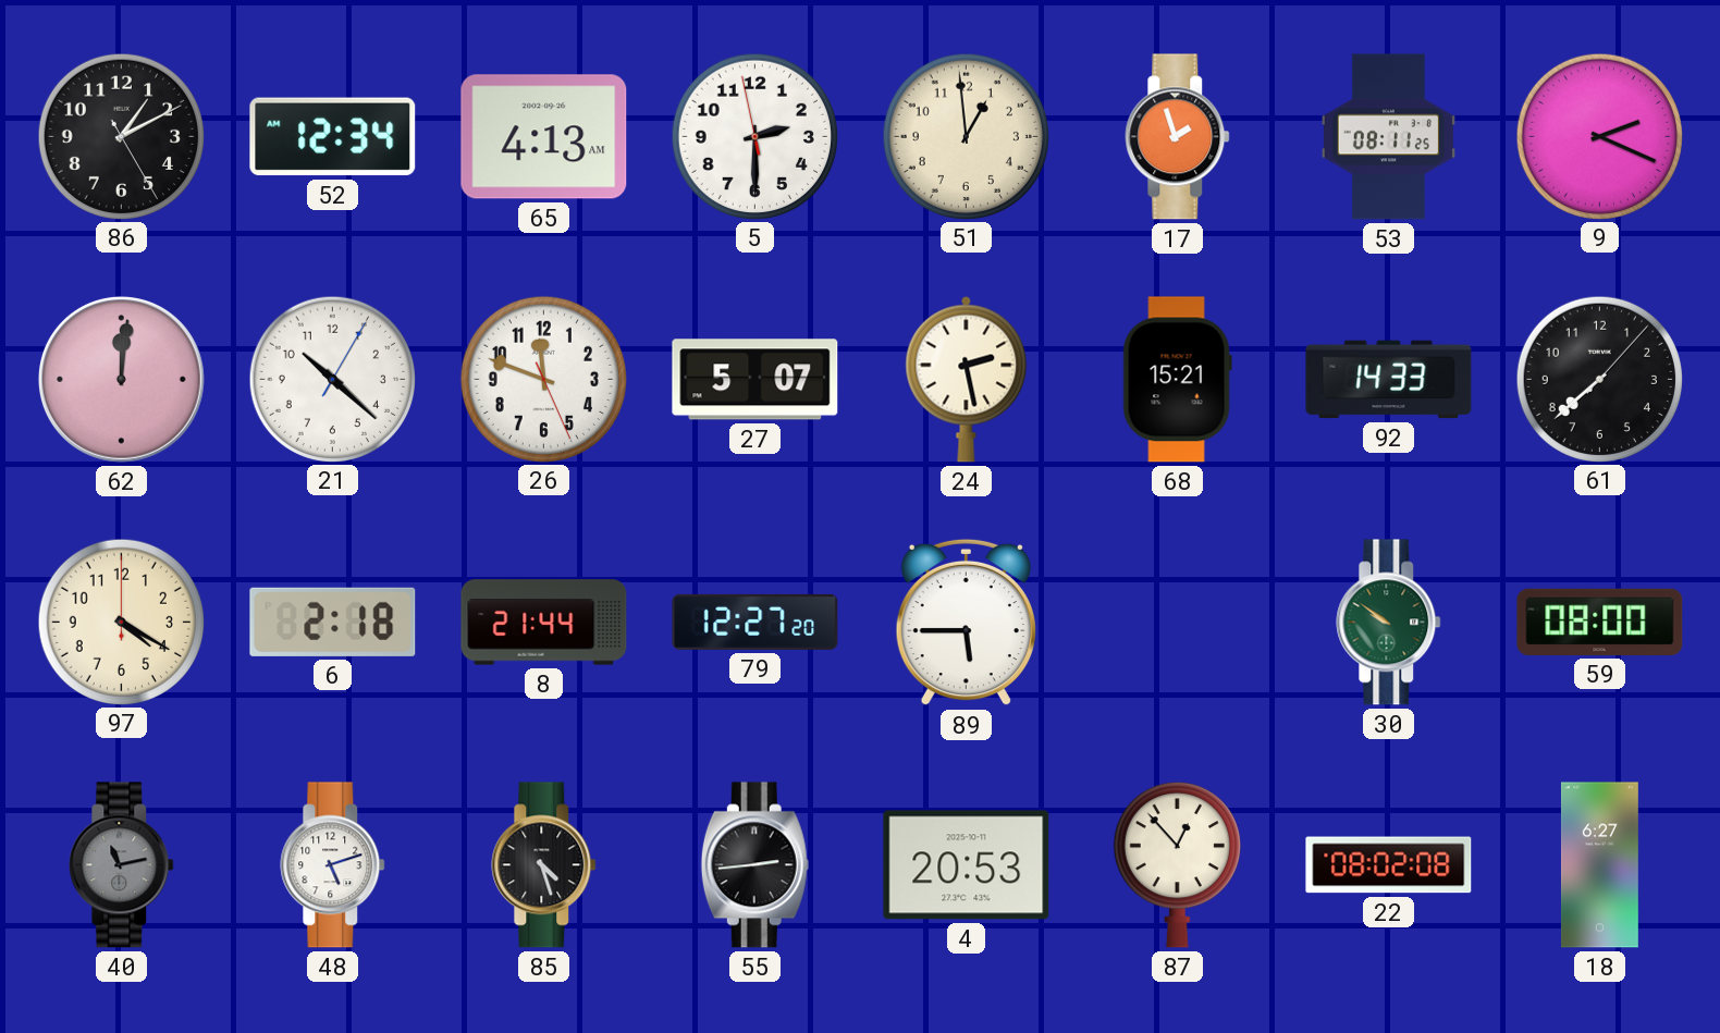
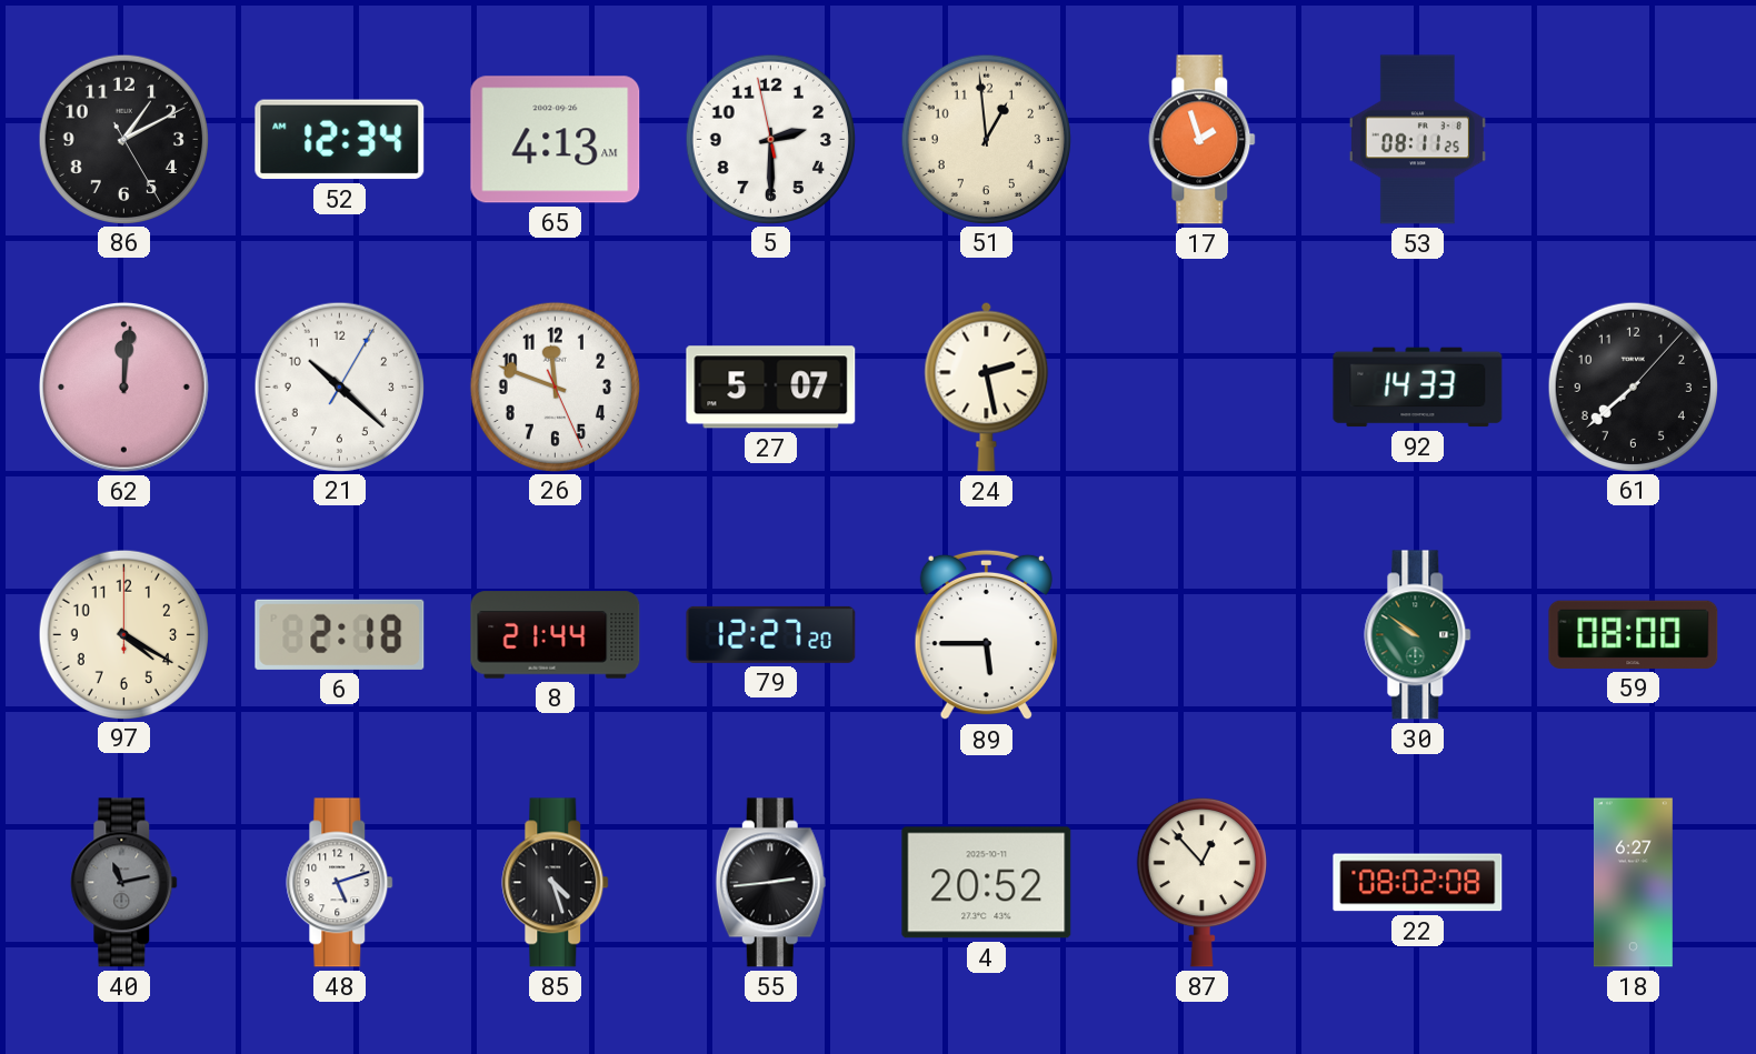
9: 2:19 -> none (1599, 136)
68: 15:21 -> none (1177, 380)
4: 20:53 -> 20:52 (987, 883)
